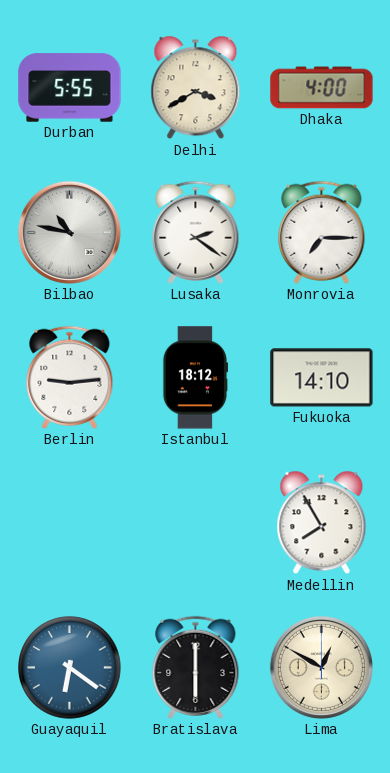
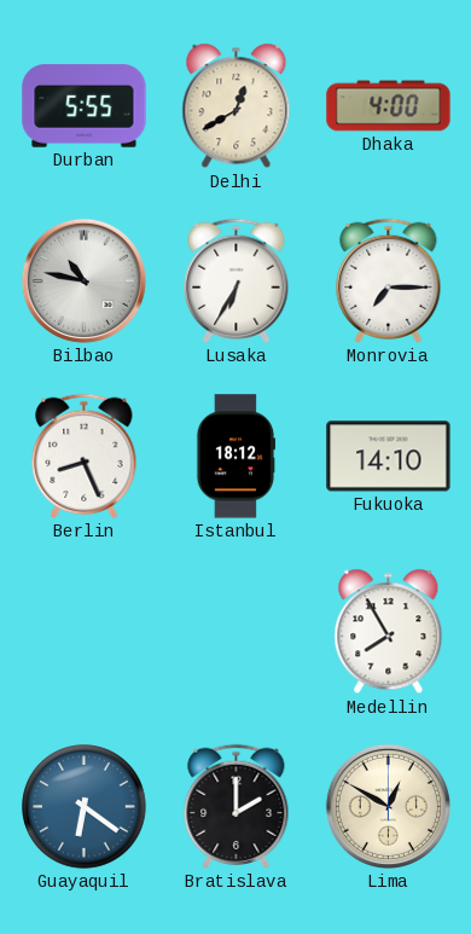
Delhi: 3:40 -> 12:40 (237, 106)
Lusaka: 2:21 -> 6:35 (237, 280)
Berlin: 9:14 -> 8:26 (85, 456)
Bratislava: 6:00 -> 2:00 (237, 806)
